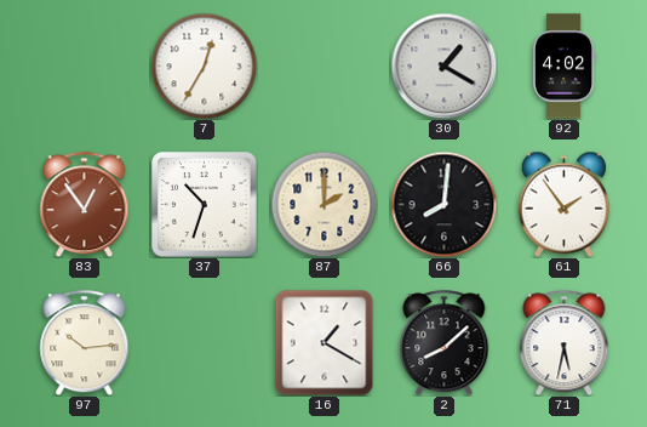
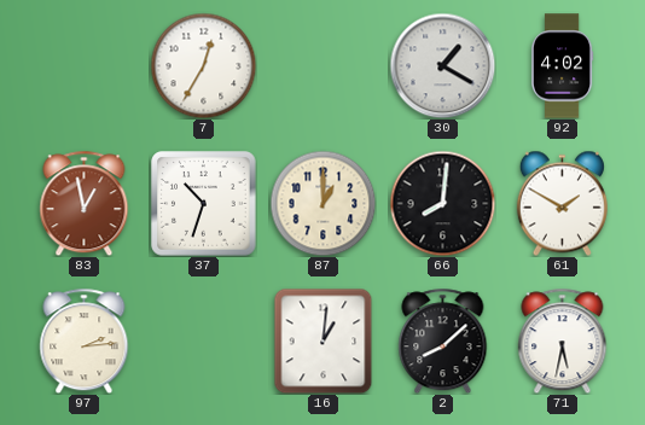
83: 12:54 -> 12:58 (85, 203)
87: 2:00 -> 1:00 (322, 203)
61: 1:54 -> 1:50 (562, 203)
97: 10:14 -> 2:14 (85, 340)
16: 1:20 -> 1:01 (324, 340)
